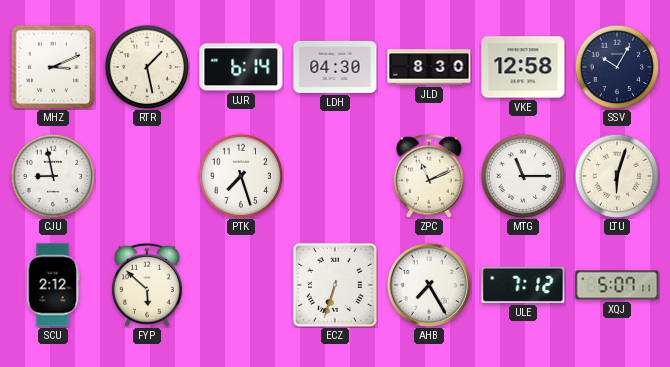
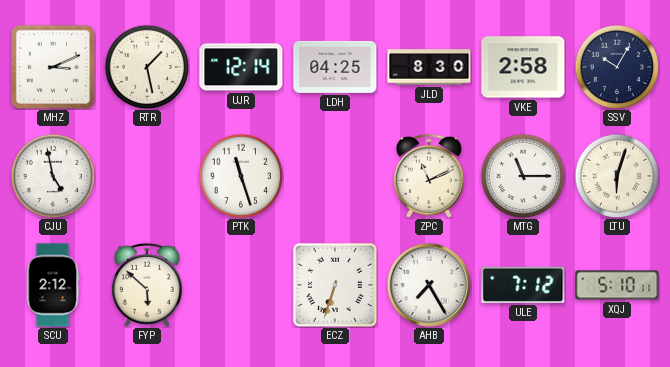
UJR: 6:14 -> 12:14 (241, 67)
LDH: 04:30 -> 04:25 (335, 67)
VKE: 12:58 -> 2:58 (523, 67)
CJU: 8:58 -> 4:58 (53, 176)
PTK: 7:27 -> 11:27 (241, 176)
XQJ: 5:07 -> 5:10 (617, 285)
